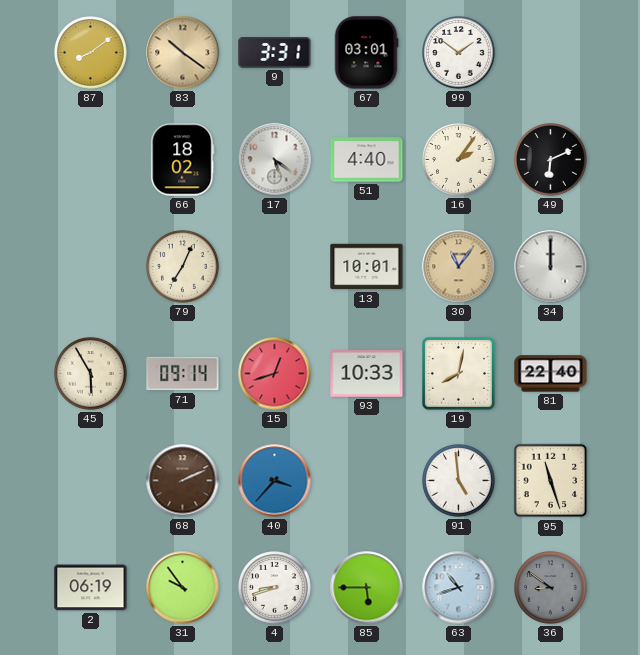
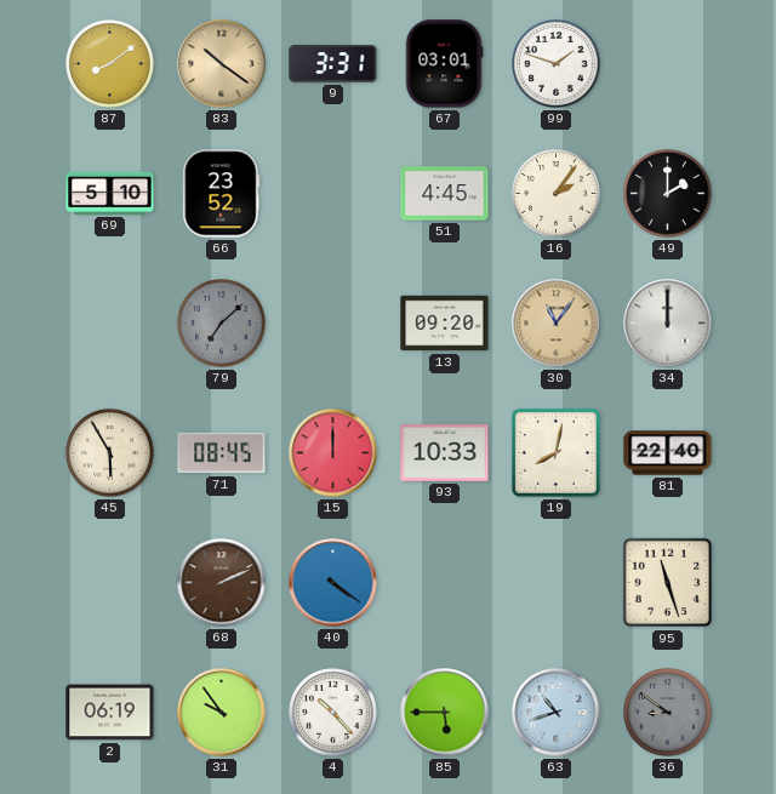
99: 1:51 -> 1:48 (557, 64)
69: none -> 5:10 (110, 193)
66: 18:02 -> 23:52 (222, 194)
17: 5:21 -> none (275, 160)
51: 4:40 -> 4:45 (445, 194)
49: 6:11 -> 2:00 (668, 194)
79: 7:04 -> 7:08 (222, 324)
79 dial: cream -> grey (222, 324)
13: 10:01 -> 09:20 (445, 324)
71: 09:14 -> 08:45 (222, 453)
15: 12:42 -> 12:00 (333, 453)
40: 3:37 -> 4:21 (333, 583)
91: 4:59 -> none (459, 481)
4: 8:42 -> 10:23 (333, 713)
